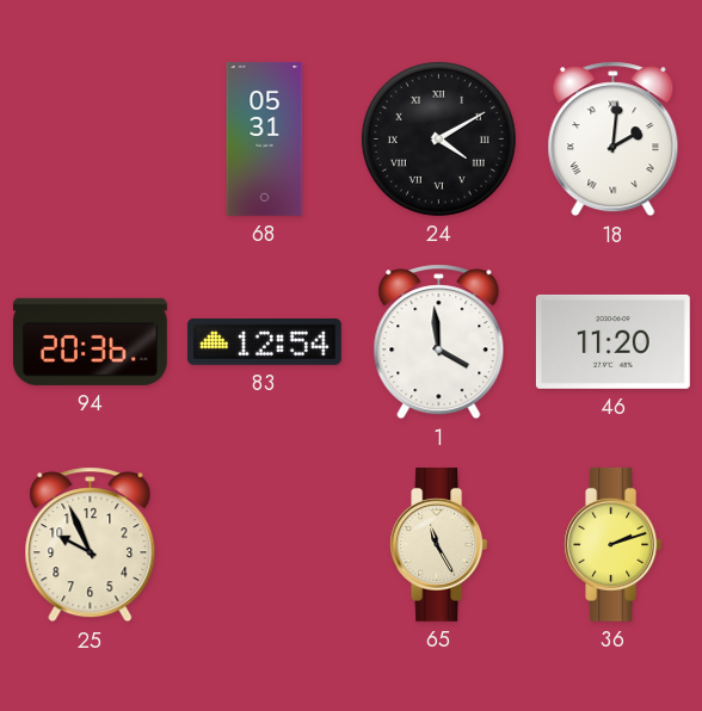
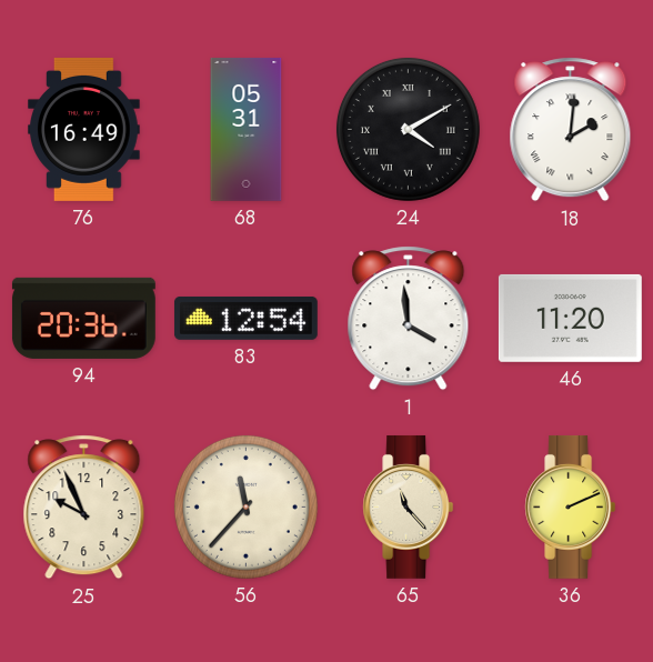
76: none -> 16:49 (84, 129)
56: none -> 11:37 (245, 506)
65: 11:25 -> 11:23 (409, 506)
36: 2:12 -> 2:11 (571, 506)
